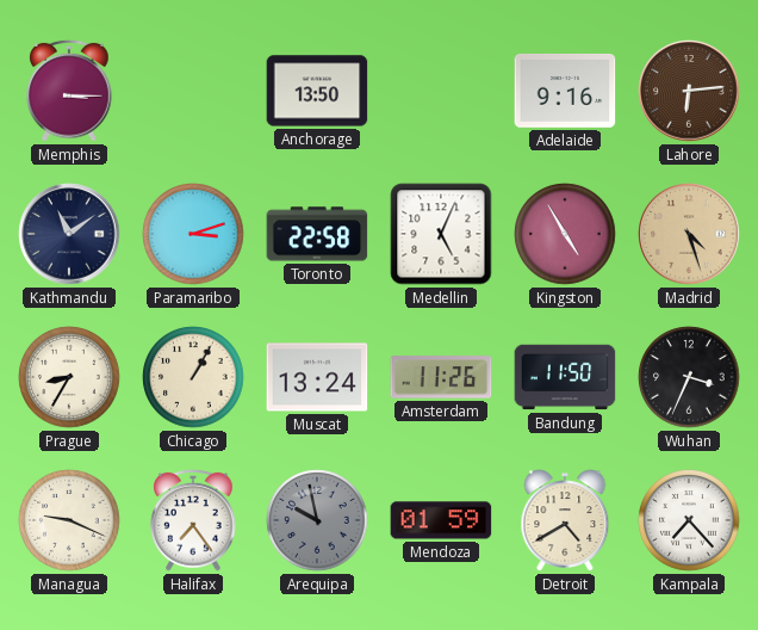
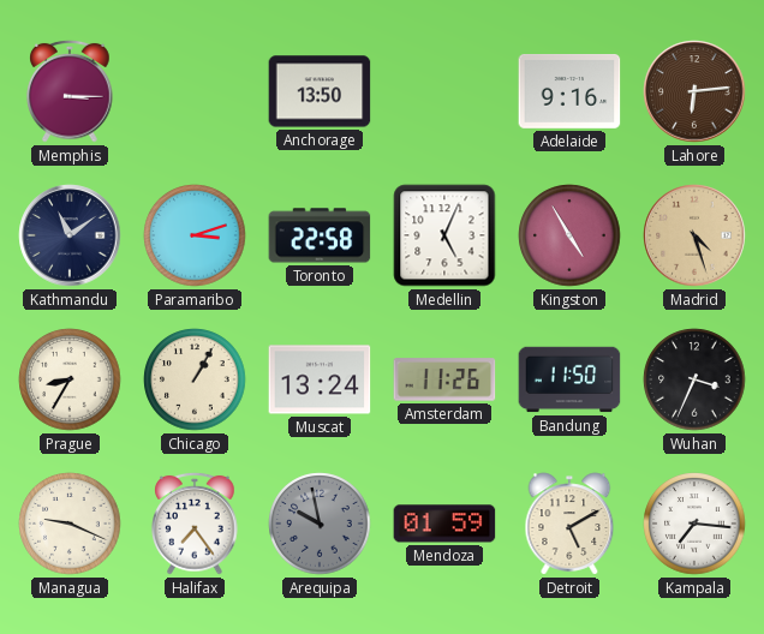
Detroit: 4:40 -> 5:10 (569, 524)
Kampala: 7:23 -> 7:16 (694, 524)
